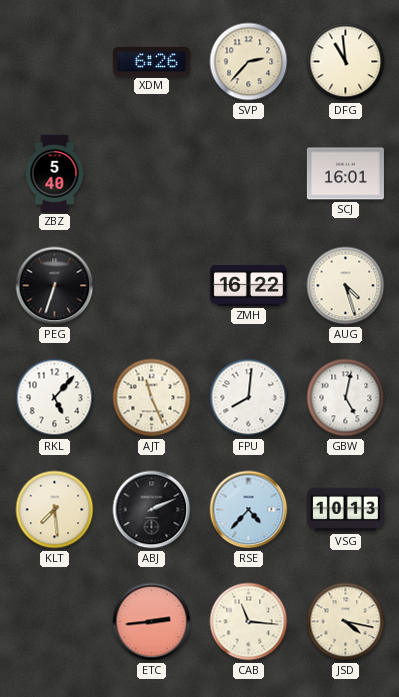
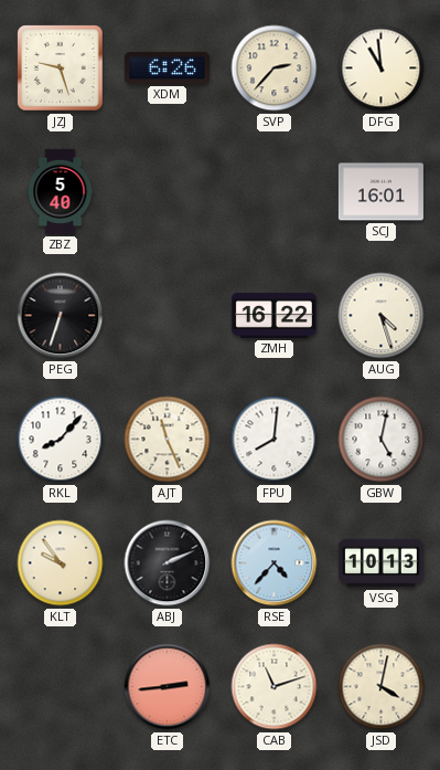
JZJ: none -> 9:27 (61, 68)
RKL: 5:07 -> 8:07 (61, 440)
KLT: 7:29 -> 9:54 (61, 563)
CAB: 11:16 -> 11:12 (275, 687)
JSD: 4:17 -> 4:02 (382, 687)
